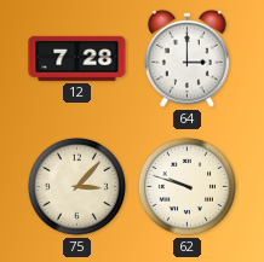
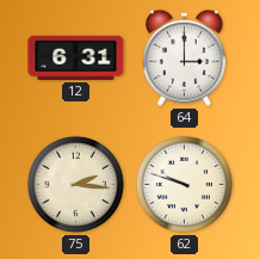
12: 7:28 -> 6:31 (76, 57)
75: 3:07 -> 2:16 (75, 184)
